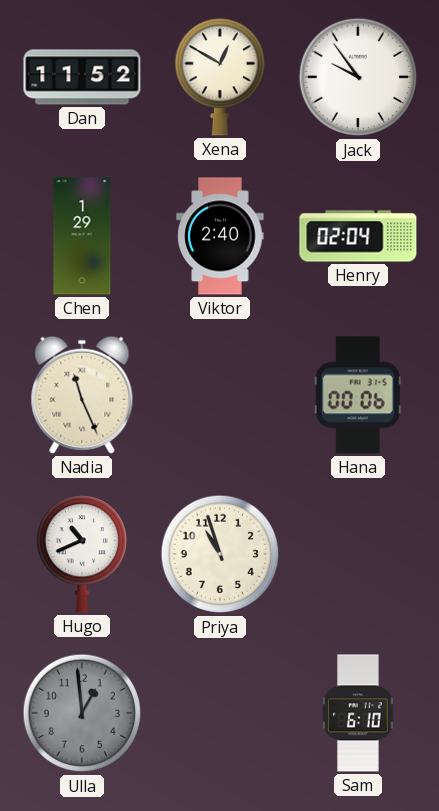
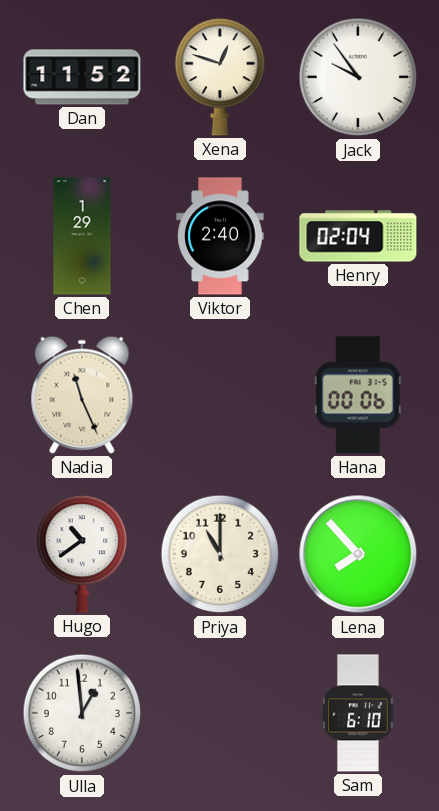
Xena: 12:50 -> 12:48 (219, 77)
Hugo: 10:41 -> 10:39 (81, 554)
Priya: 10:57 -> 11:00 (220, 554)
Lena: none -> 7:53 (358, 554)
Ulla dial: grey -> white (82, 713)
